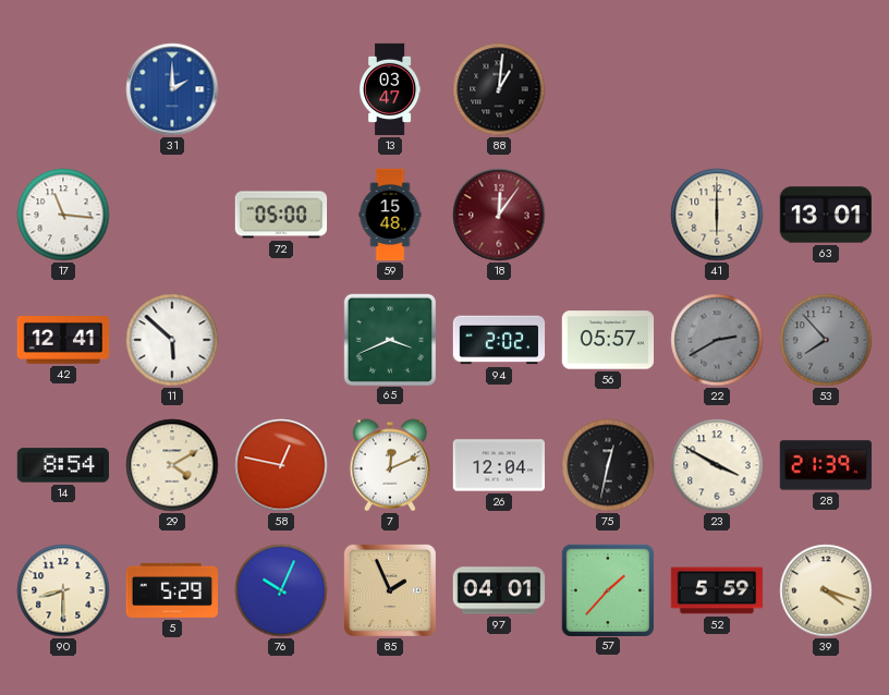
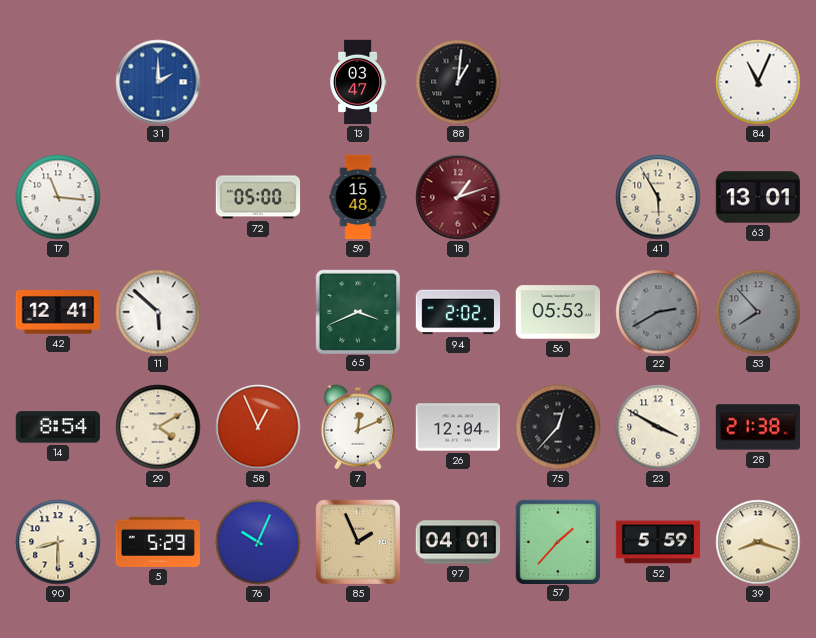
84: none -> 11:04 (758, 82)
18: 12:06 -> 1:12 (458, 197)
41: 6:00 -> 5:55 (658, 197)
56: 05:57 -> 05:53 (558, 312)
58: 12:47 -> 12:56 (258, 427)
75: 12:32 -> 12:37 (558, 427)
28: 21:39 -> 21:38 (758, 427)
39: 4:18 -> 8:18 (758, 542)
